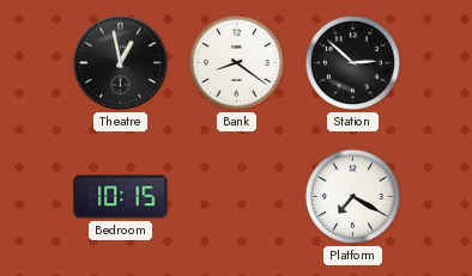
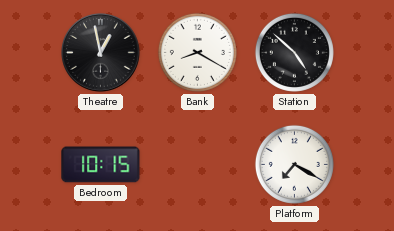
Bank: 8:21 -> 8:20 (197, 52)
Station: 2:52 -> 4:52 (294, 52)
